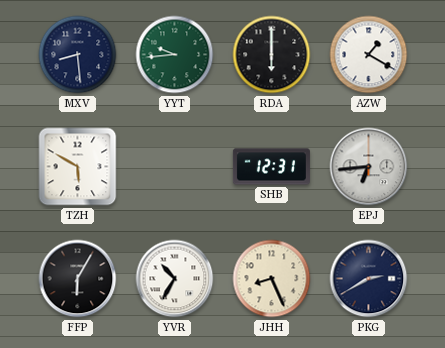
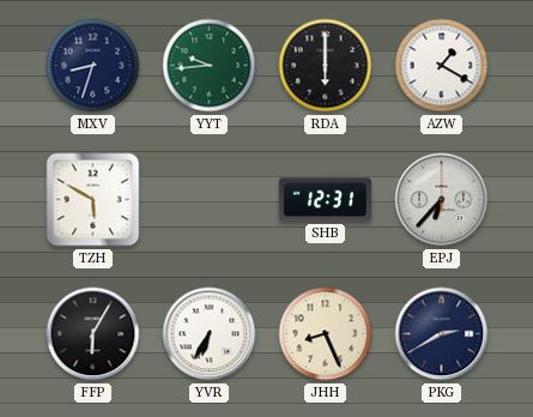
MXV: 8:29 -> 8:33 (93, 66)
EPJ: 6:44 -> 6:37 (442, 200)
YVR: 10:35 -> 6:35 (210, 334)
